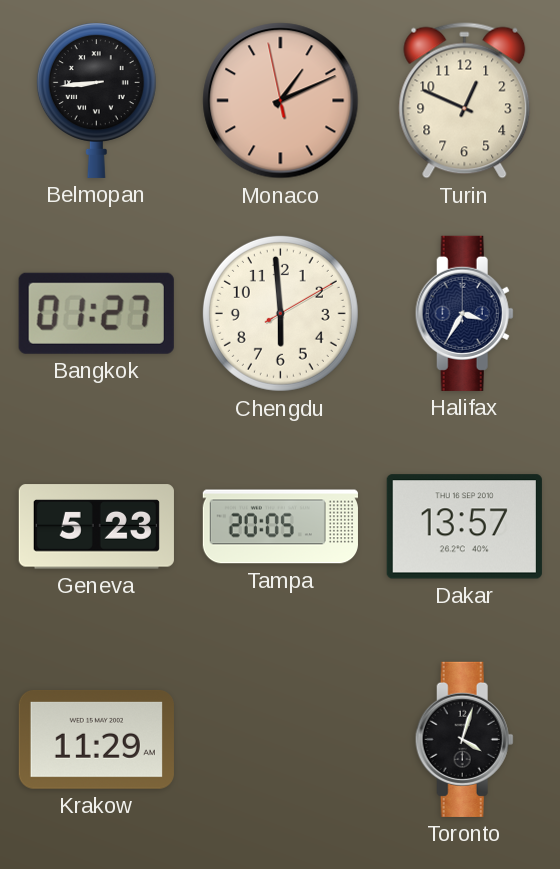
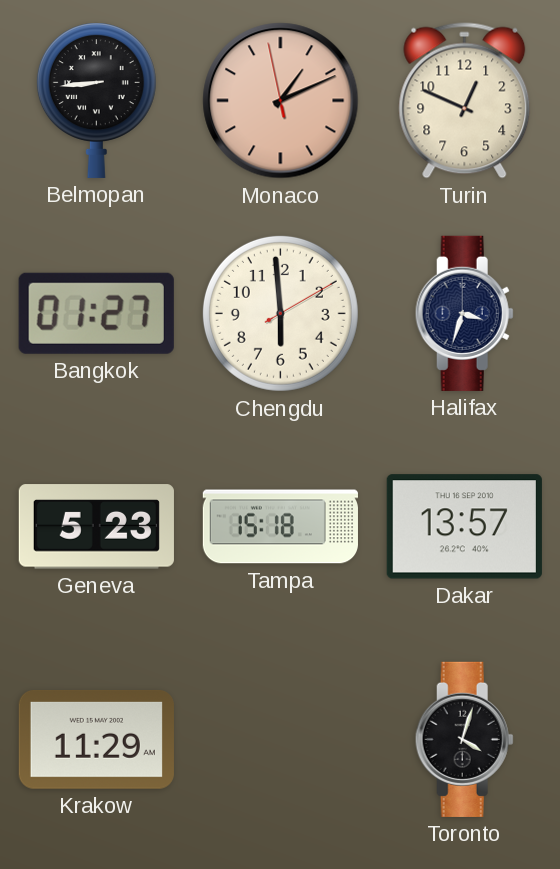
Halifax: 3:35 -> 3:33 (464, 313)
Tampa: 20:05 -> 15:18 (280, 527)
